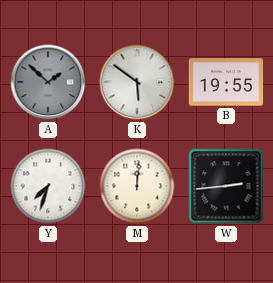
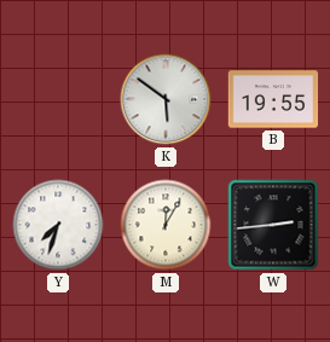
A: 1:52 -> none (48, 82)
M: 12:01 -> 12:05 (166, 225)
